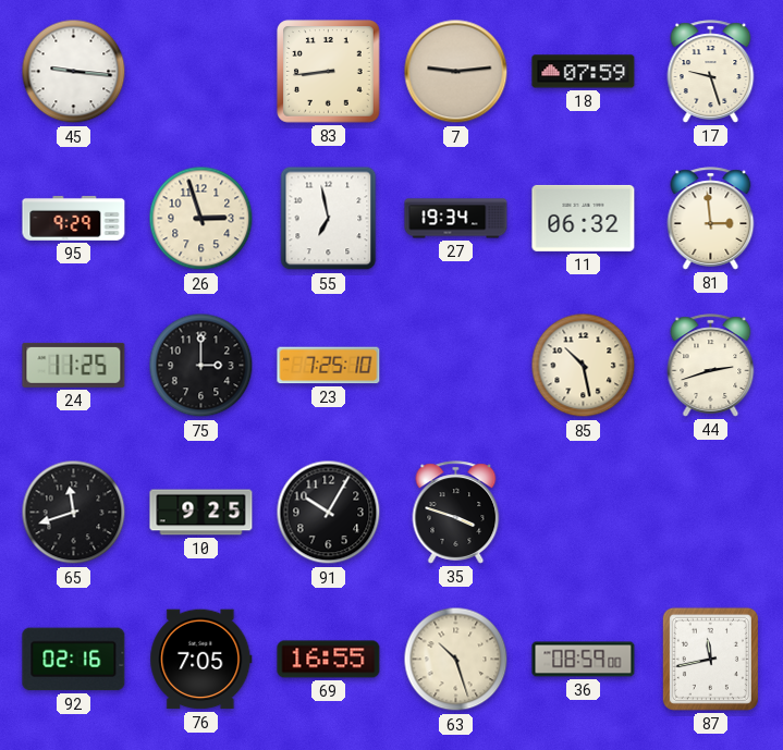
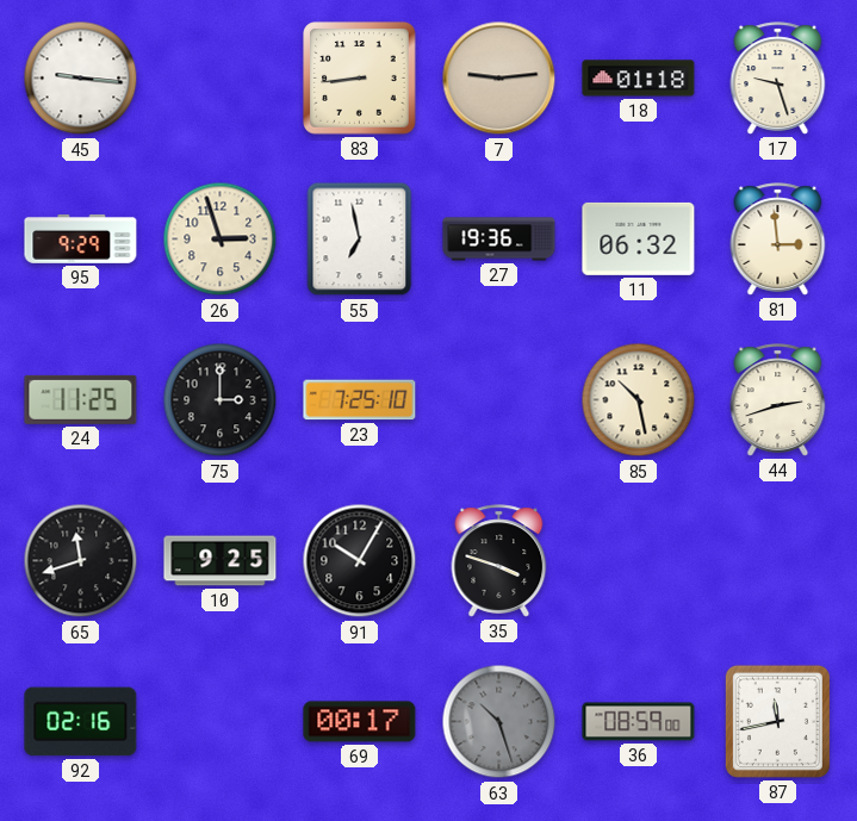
18: 07:59 -> 01:18 (639, 79)
27: 19:34 -> 19:36 (499, 240)
76: 7:05 -> none (201, 660)
69: 16:55 -> 00:17 (360, 722)
63 dial: cream -> grey (499, 722)
